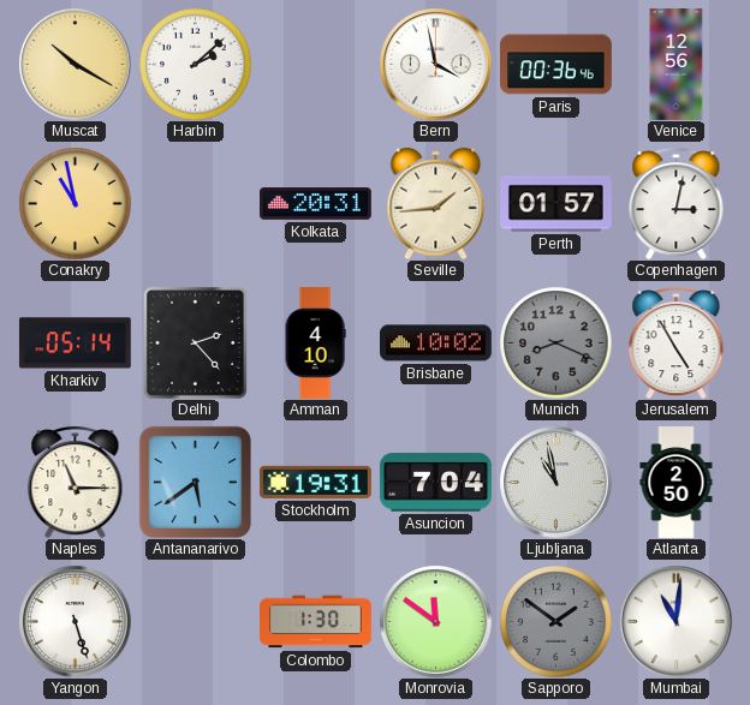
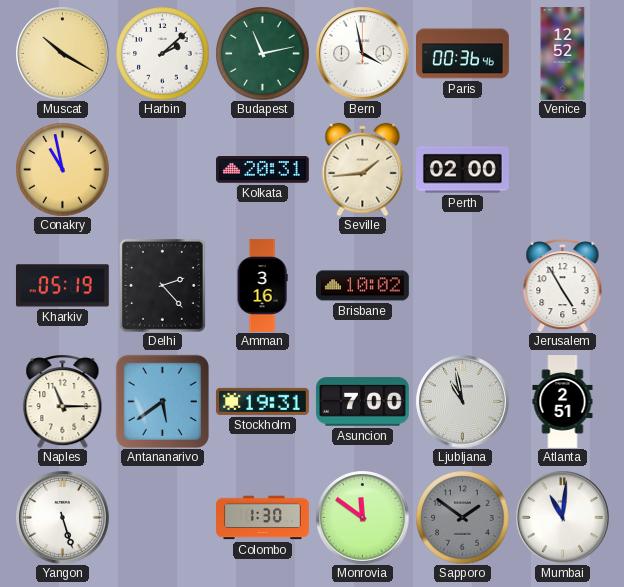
Budapest: none -> 11:13 (262, 53)
Venice: 12:56 -> 12:52 (563, 54)
Perth: 01:57 -> 02:00 (463, 170)
Copenhagen: 3:02 -> none (677, 204)
Kharkiv: 05:14 -> 05:19 (62, 286)
Amman: 4:10 -> 3:16 (262, 286)
Munich: 8:19 -> none (555, 342)
Asuncion: 7:04 -> 7:00 (362, 402)
Atlanta: 2:50 -> 2:51 (563, 402)
